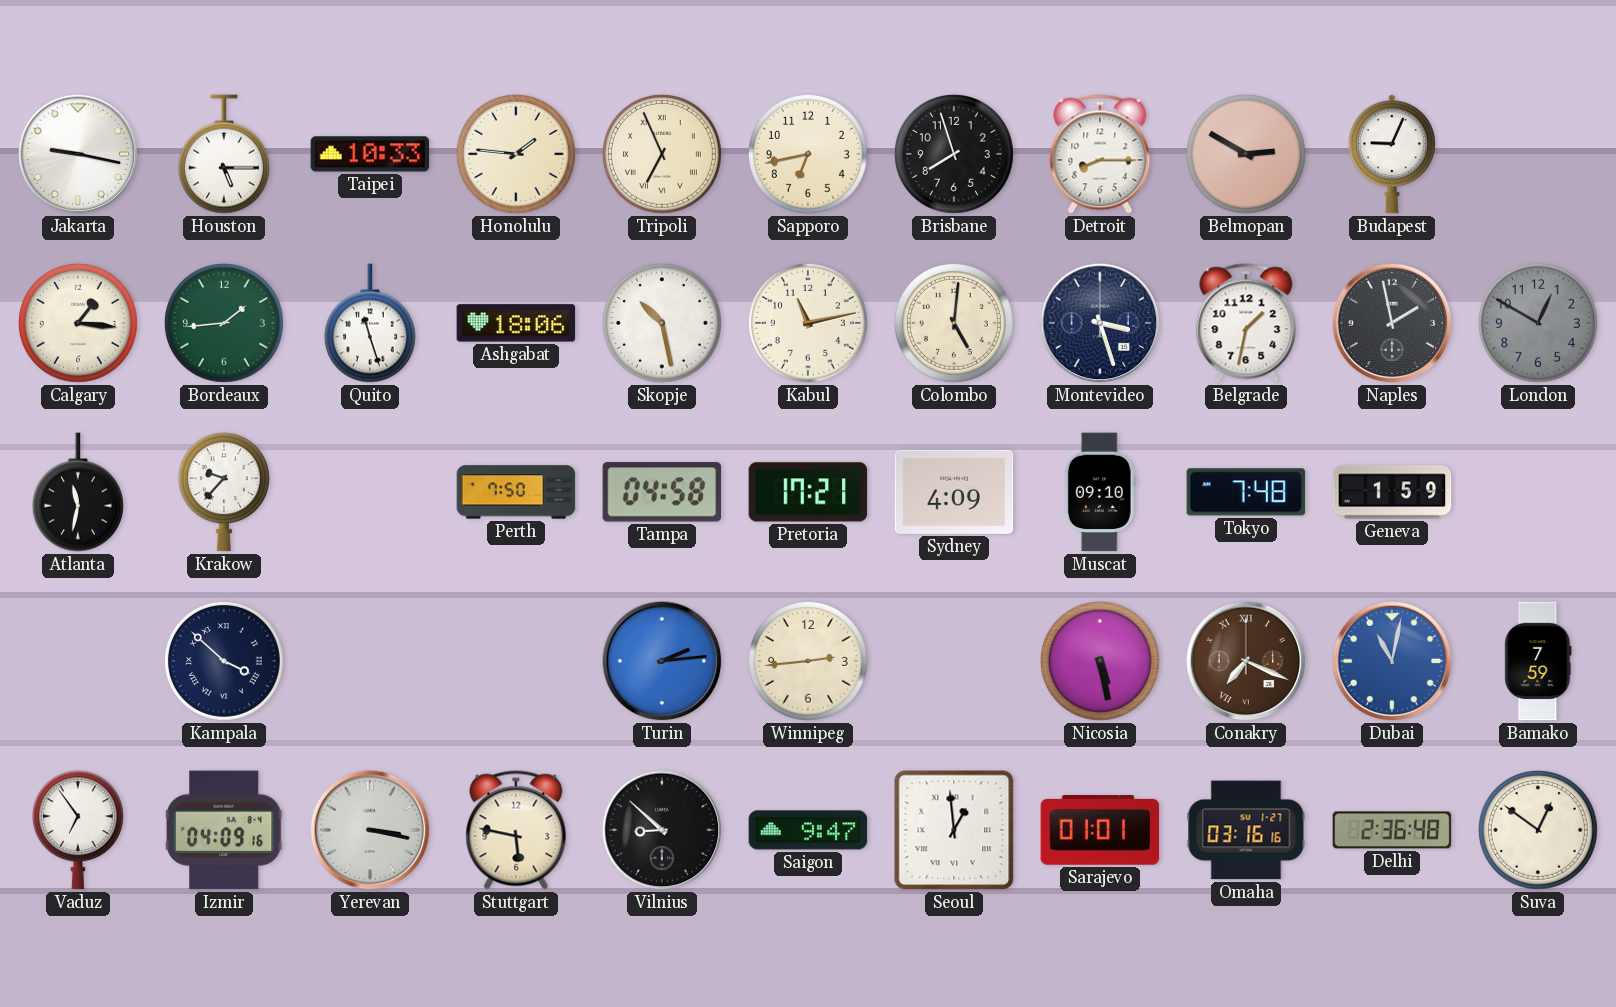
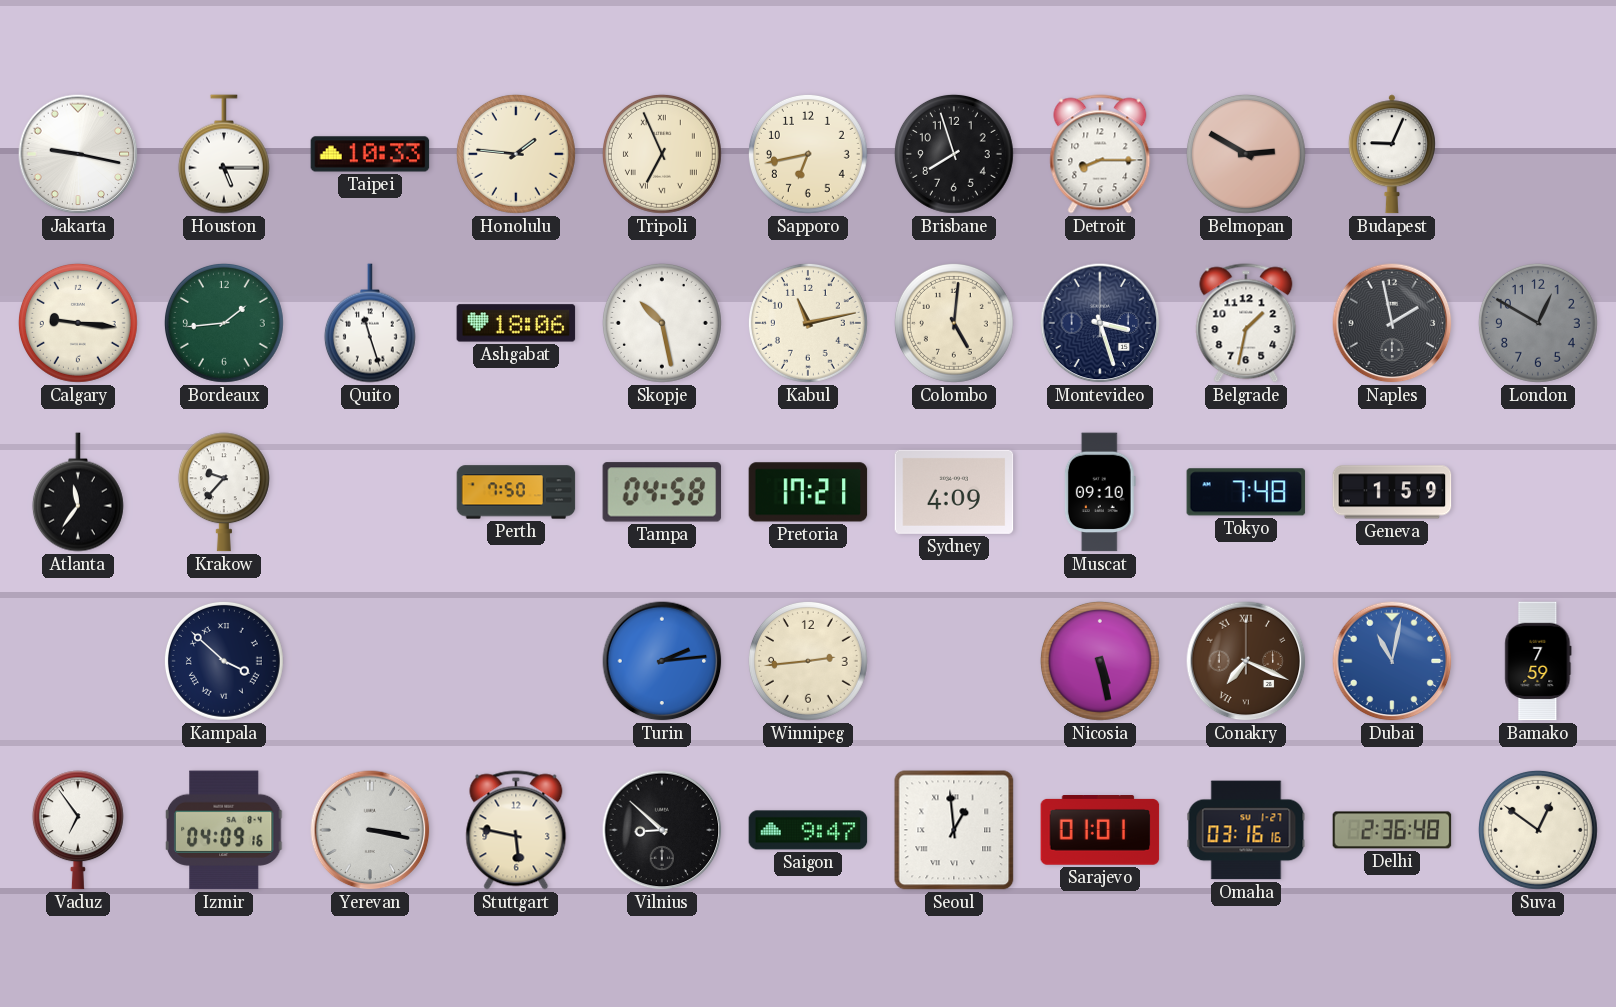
Calgary: 1:16 -> 9:16 (78, 323)
Atlanta: 11:32 -> 11:36 (78, 492)
